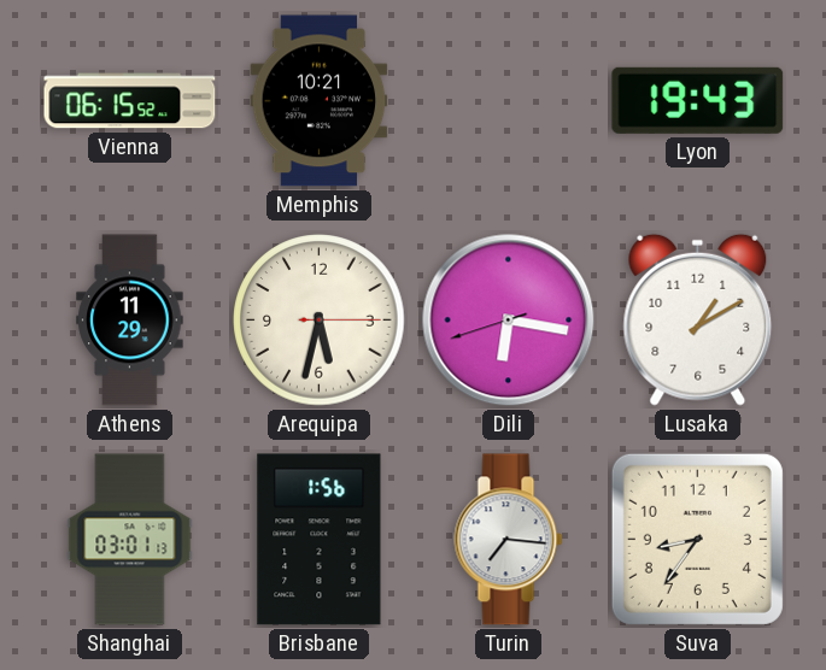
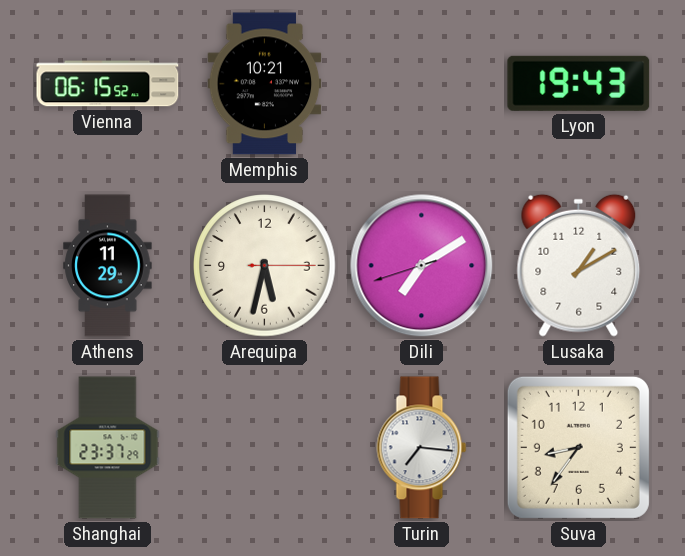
Dili: 6:16 -> 7:09 (422, 266)
Shanghai: 03:01 -> 23:37 (108, 448)
Brisbane: 1:56 -> none (320, 540)
